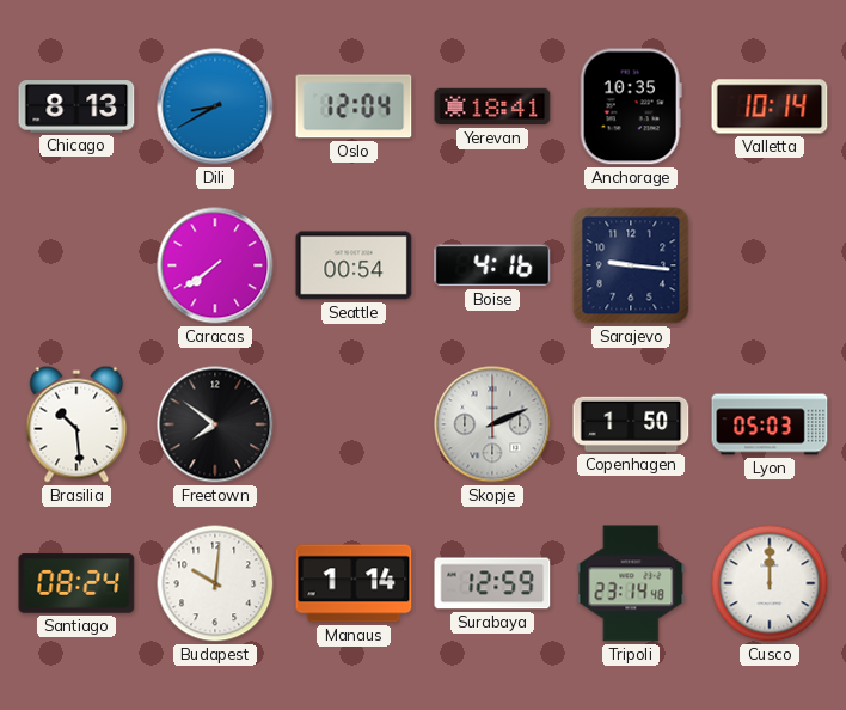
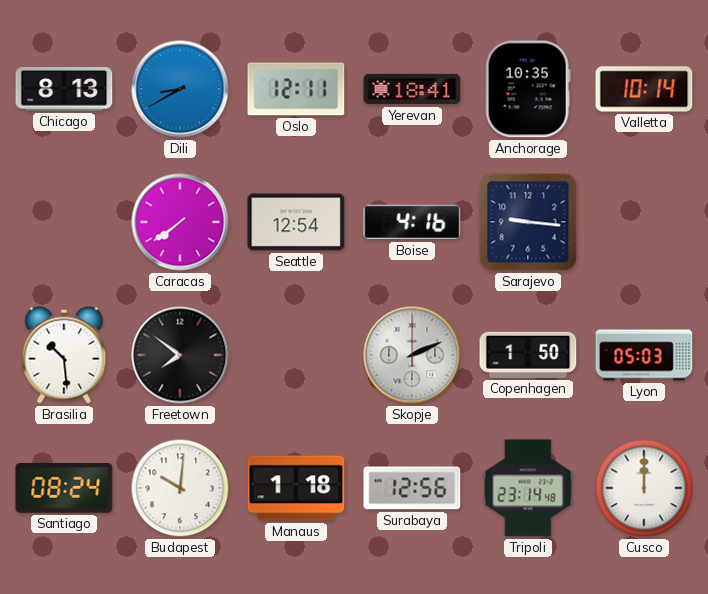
Oslo: 12:04 -> 12:11 (296, 89)
Seattle: 00:54 -> 12:54 (296, 222)
Manaus: 1:14 -> 1:18 (296, 488)
Surabaya: 12:59 -> 12:56 (412, 488)
